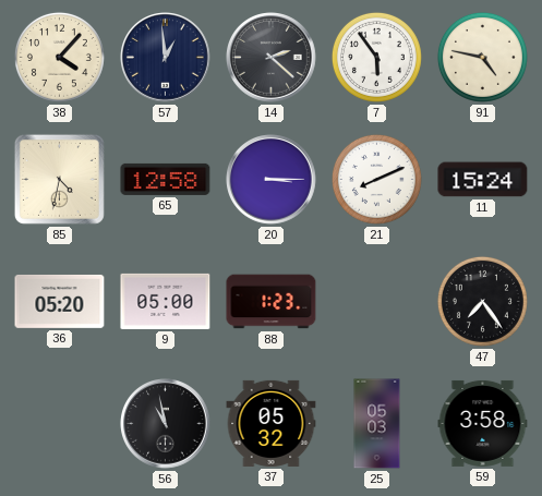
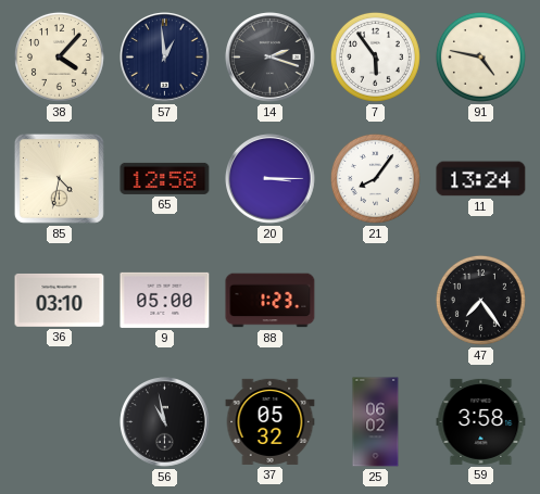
14: 2:22 -> 2:18 (271, 58)
21: 8:11 -> 8:06 (375, 178)
11: 15:24 -> 13:24 (481, 179)
36: 05:20 -> 03:10 (60, 300)
25: 05:03 -> 06:02 (376, 422)
